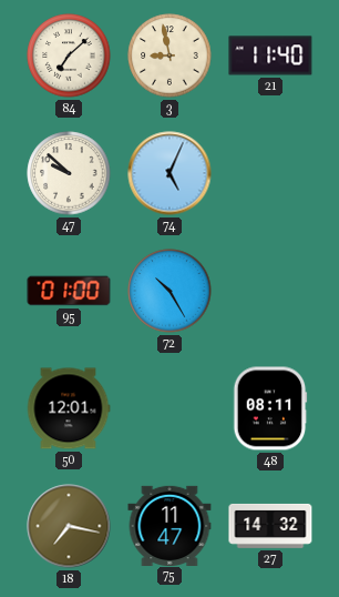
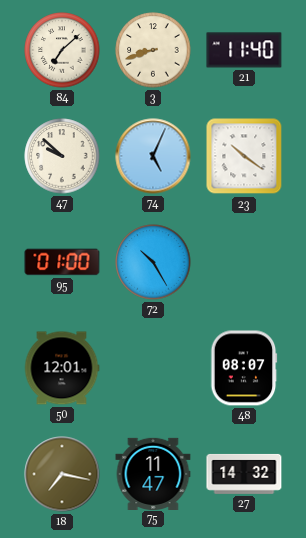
3: 8:58 -> 8:42 (153, 50)
23: none -> 10:21 (244, 156)
48: 08:11 -> 08:07 (244, 368)
